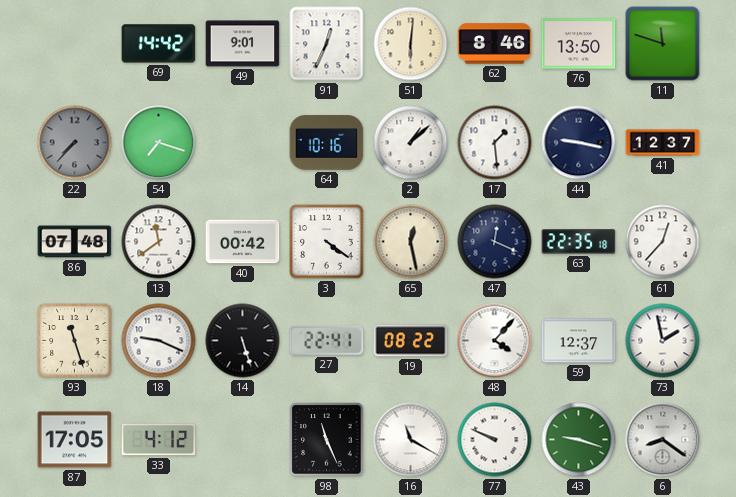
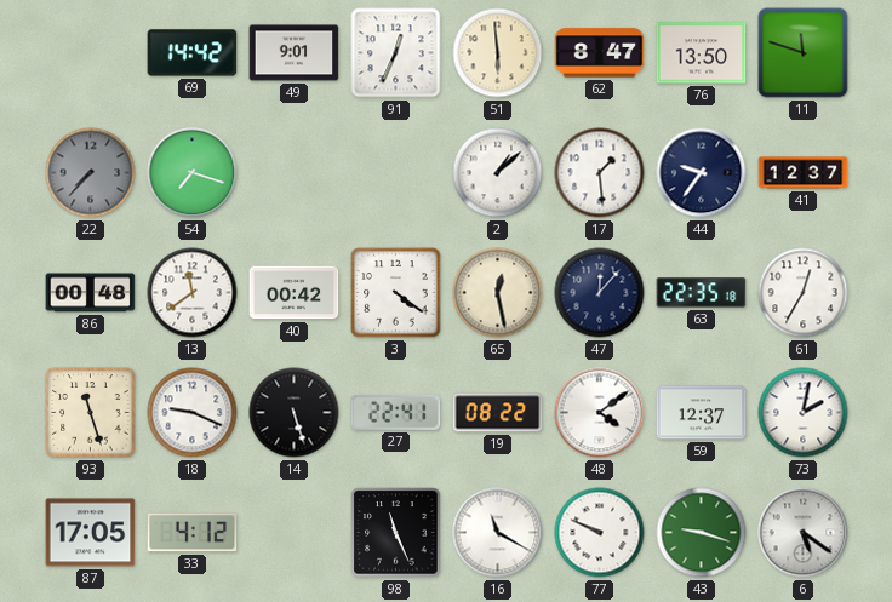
51: 6:01 -> 5:59 (498, 53)
62: 8:46 -> 8:47 (600, 53)
64: 10:16 -> none (327, 143)
44: 9:17 -> 9:36 (702, 173)
86: 07:48 -> 00:48 (91, 293)
47: 12:19 -> 12:07 (600, 293)
61: 12:37 -> 12:35 (804, 293)
48: 4:07 -> 4:09 (600, 413)
73: 1:58 -> 2:02 (804, 413)
6: 8:21 -> 5:21 (804, 533)
